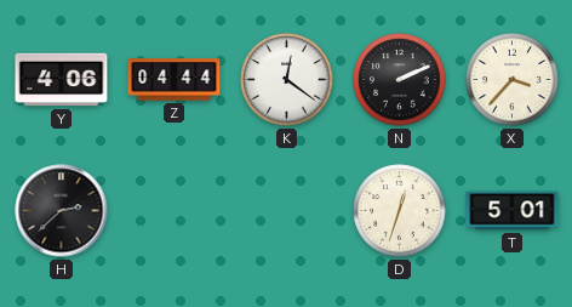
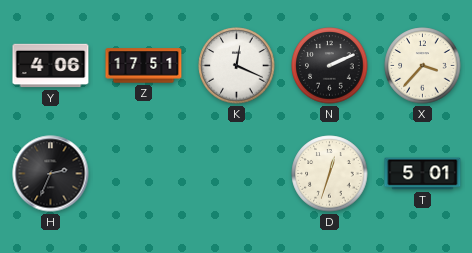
Z: 04:44 -> 17:51 (144, 66)
K: 12:21 -> 12:19 (237, 66)
H: 2:38 -> 2:34 (51, 174)
